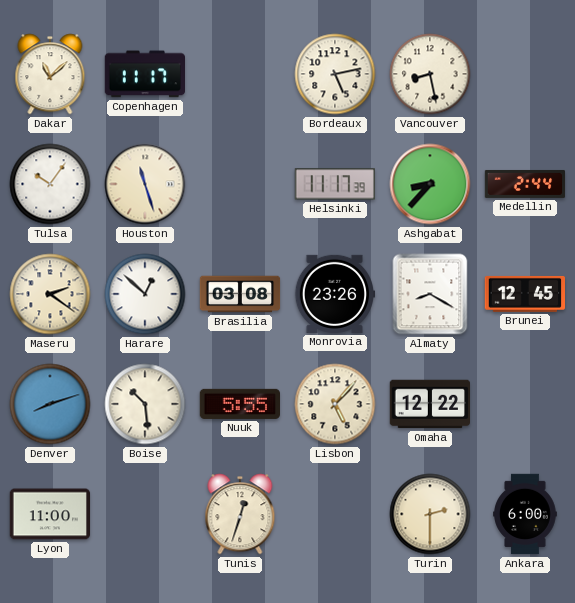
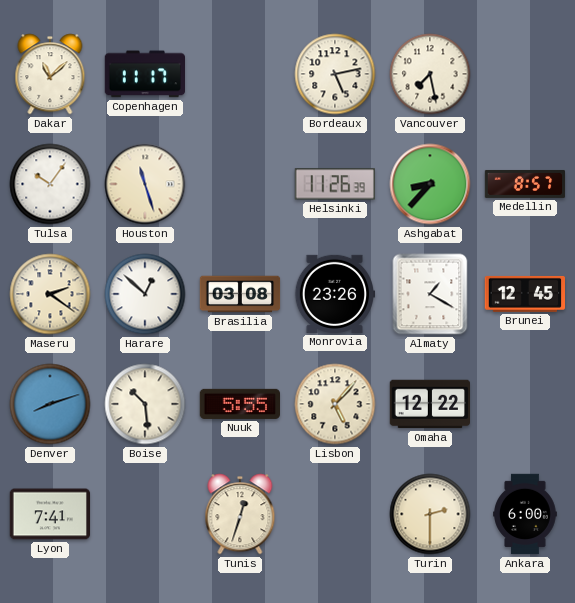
Vancouver: 8:28 -> 7:28 (430, 74)
Helsinki: 11:17 -> 11:26 (335, 184)
Medellin: 2:44 -> 8:57 (525, 184)
Almaty: 8:20 -> 1:20 (430, 294)
Lyon: 11:00 -> 7:41 (50, 514)
